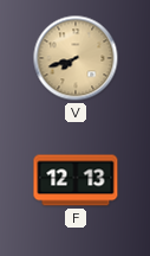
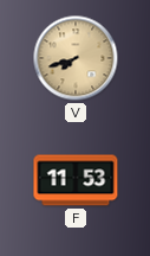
F: 12:13 -> 11:53 (76, 180)
